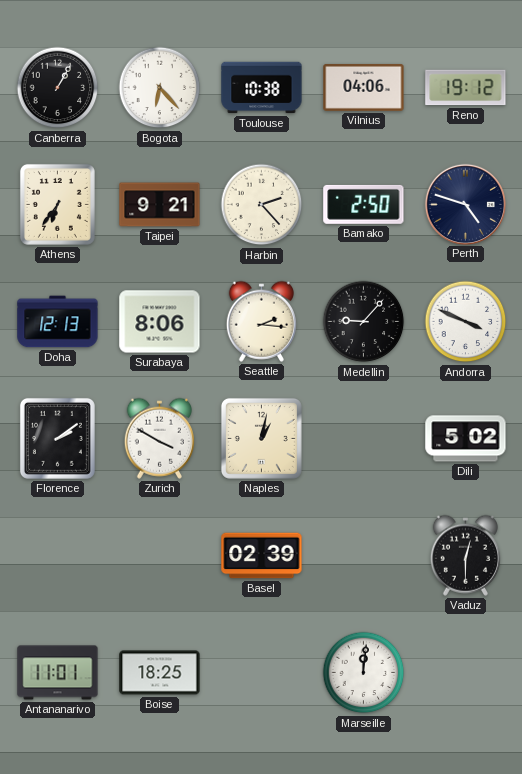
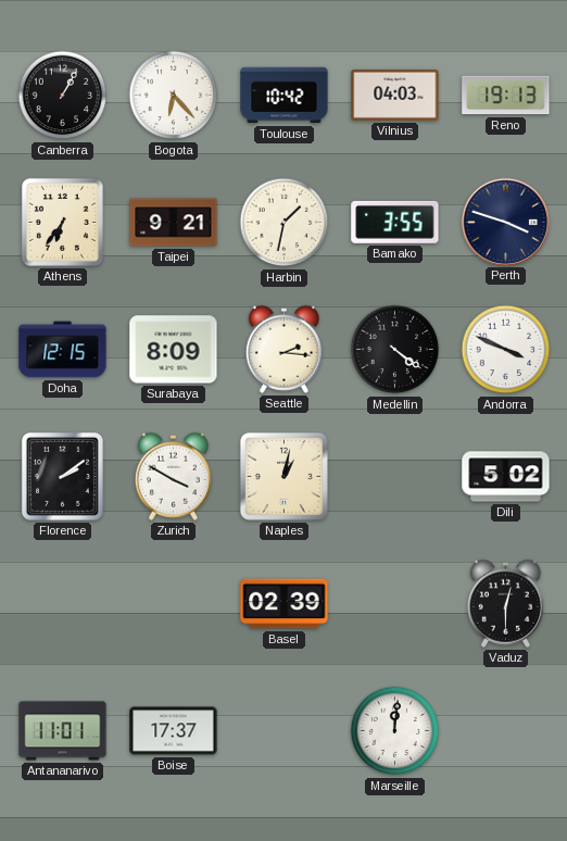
Toulouse: 10:38 -> 10:42 (285, 96)
Vilnius: 04:06 -> 04:03 (395, 95)
Reno: 19:12 -> 19:13 (506, 96)
Harbin: 2:23 -> 1:32 (285, 223)
Bamako: 2:50 -> 3:55 (395, 222)
Perth: 4:48 -> 3:48 (505, 222)
Doha: 12:13 -> 12:15 (63, 350)
Surabaya: 8:06 -> 8:09 (174, 350)
Medellin: 9:07 -> 4:21 (395, 350)
Boise: 18:25 -> 17:37 (174, 731)
